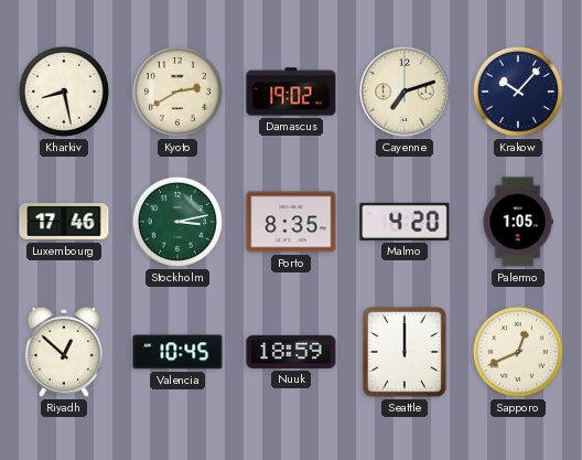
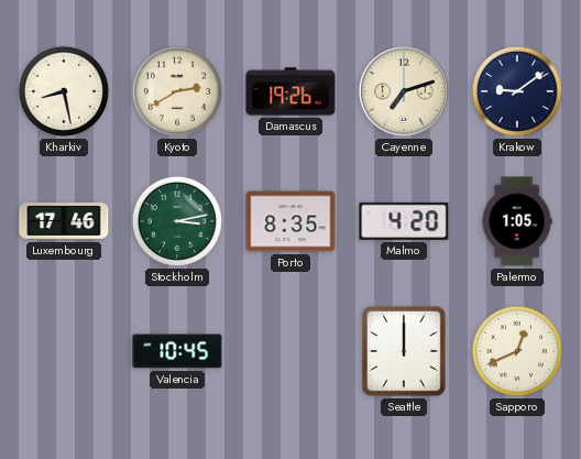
Damascus: 19:02 -> 19:26 (290, 91)
Krakow: 10:07 -> 9:09 (517, 91)
Riyadh: 12:52 -> none (64, 352)
Nuuk: 18:59 -> none (291, 352)
